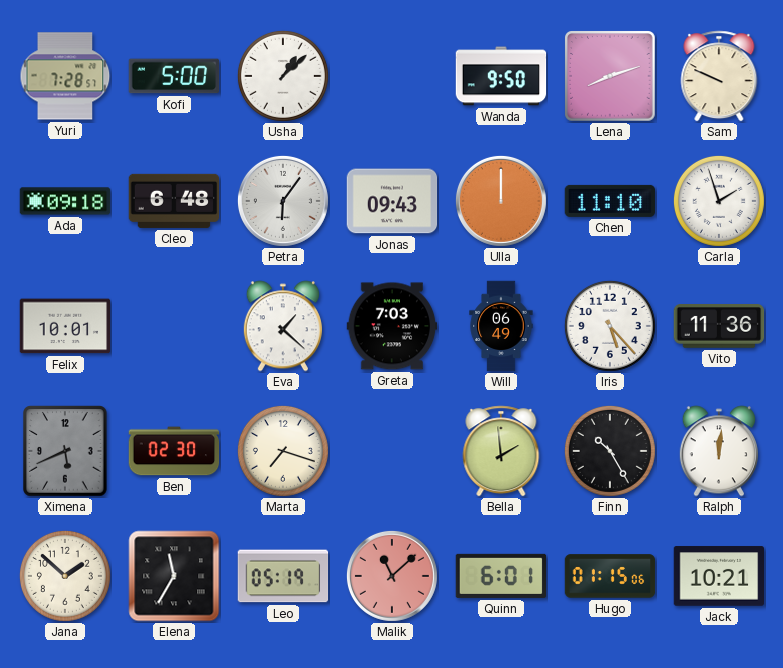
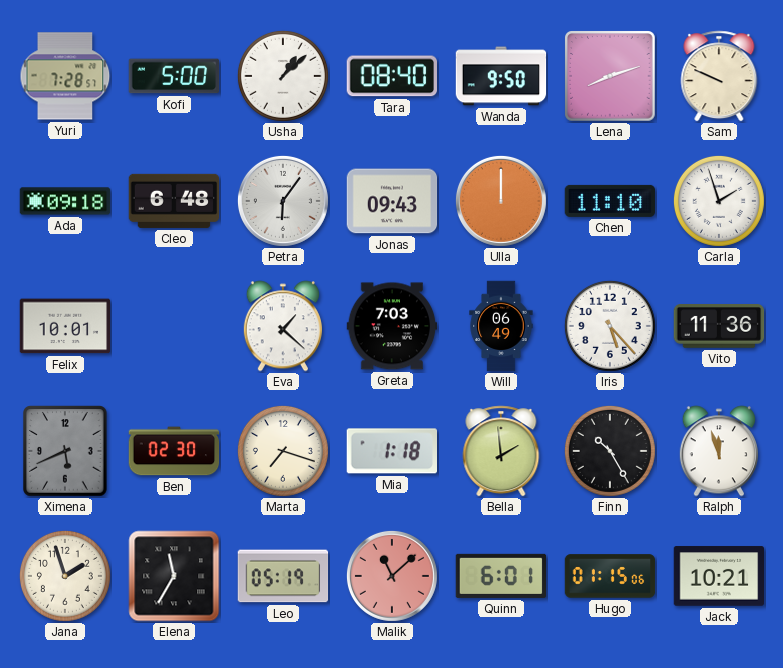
Tara: none -> 08:40 (391, 76)
Mia: none -> 1:18 (391, 451)
Ralph: 12:01 -> 11:57 (719, 451)
Jana: 1:52 -> 1:57 (65, 576)
